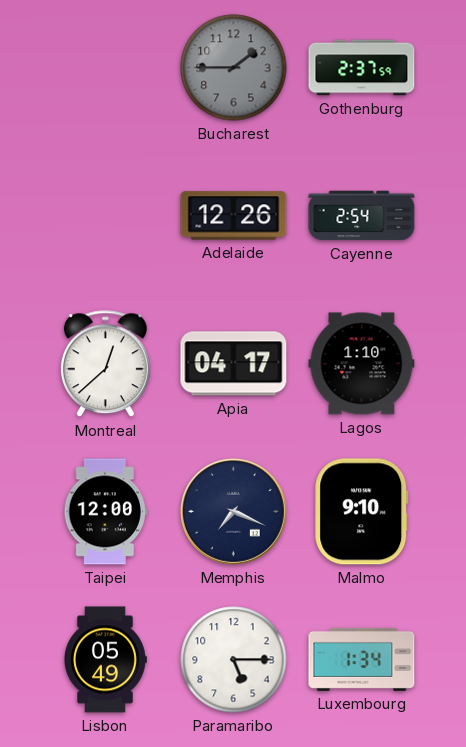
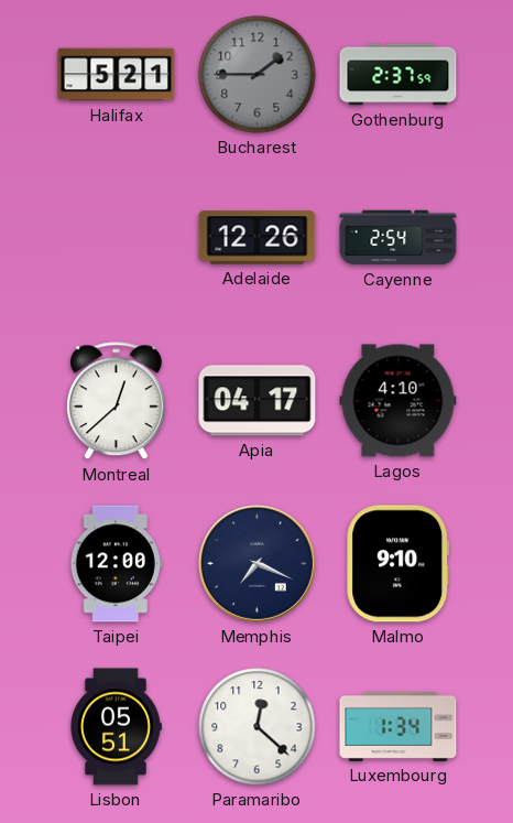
Halifax: none -> 5:21 (117, 75)
Lagos: 1:10 -> 4:10 (399, 401)
Lisbon: 05:49 -> 05:51 (116, 727)
Paramaribo: 5:15 -> 12:22 (258, 727)
